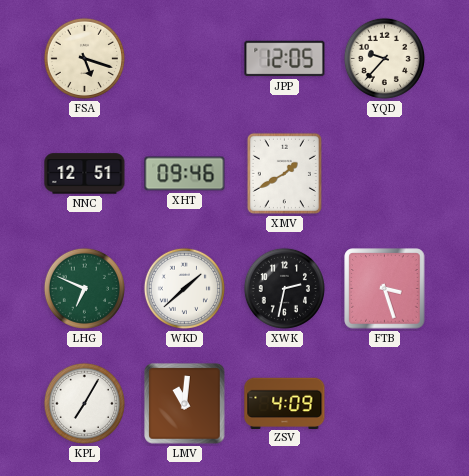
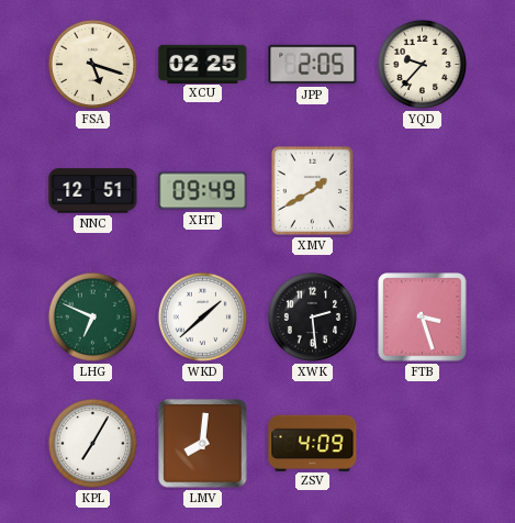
XCU: none -> 02:25 (203, 64)
JPP: 12:05 -> 2:05 (313, 65)
XHT: 09:46 -> 09:49 (203, 191)
XWK: 2:32 -> 2:29 (312, 316)
LMV: 11:01 -> 8:01 (203, 444)
